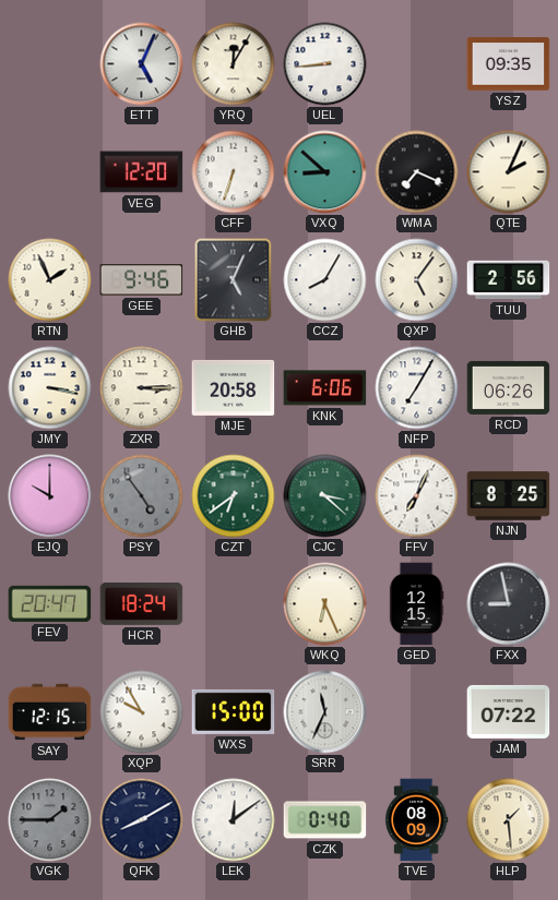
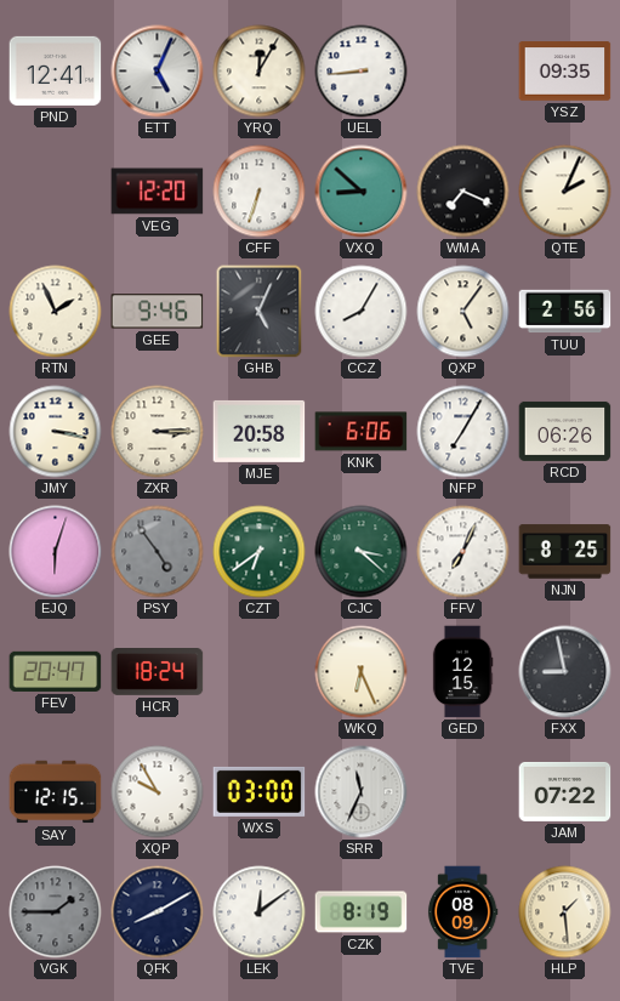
PND: none -> 12:41 (56, 70)
EJQ: 10:00 -> 6:03 (56, 552)
WXS: 15:00 -> 03:00 (260, 791)
CZK: 0:40 -> 8:19 (362, 912)
